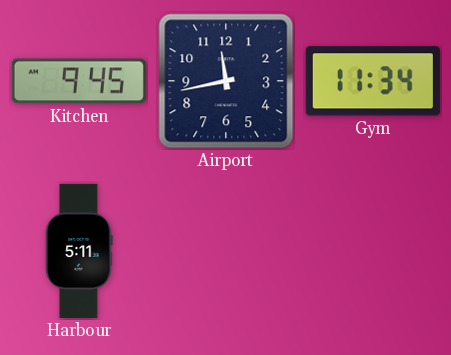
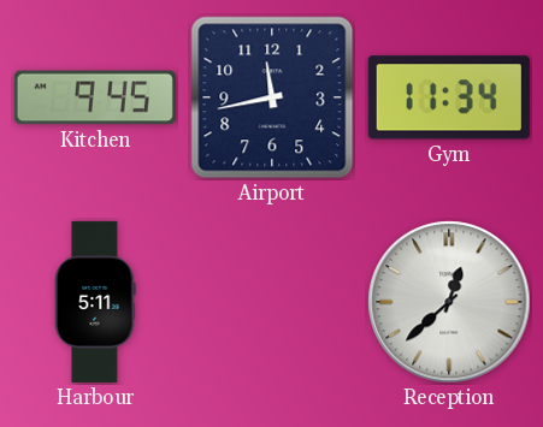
Reception: none -> 12:38 (449, 302)
